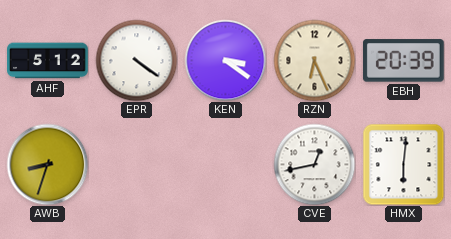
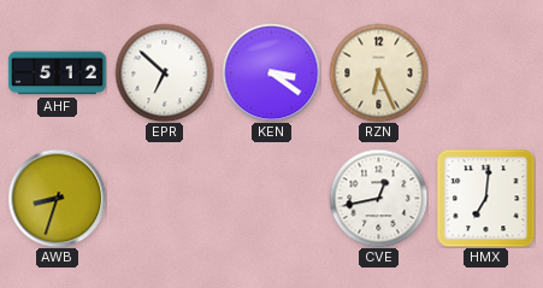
EPR: 4:21 -> 6:52 (164, 72)
EBH: 20:39 -> none (403, 61)
HMX: 6:01 -> 7:01 (485, 198)
